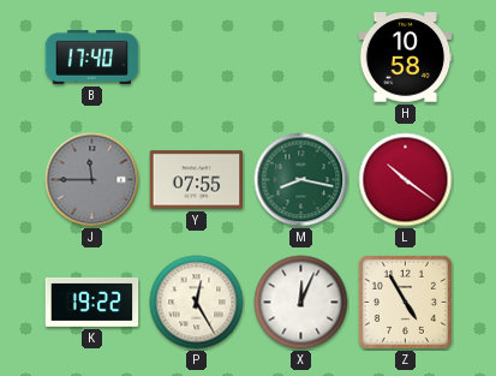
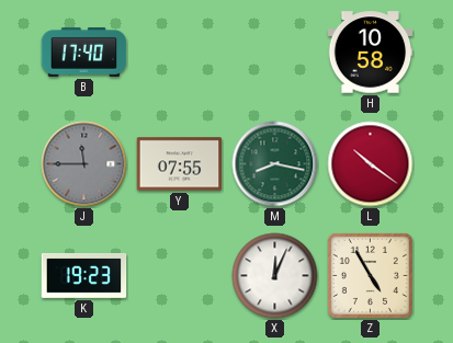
K: 19:22 -> 19:23 (84, 275)
P: 12:25 -> none (197, 303)
